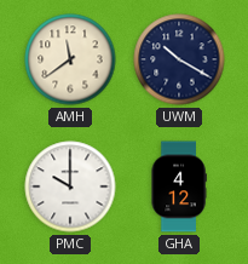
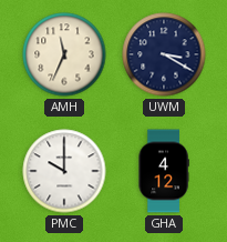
AMH: 11:39 -> 11:34 (64, 54)
UWM: 10:20 -> 3:20 (164, 54)
